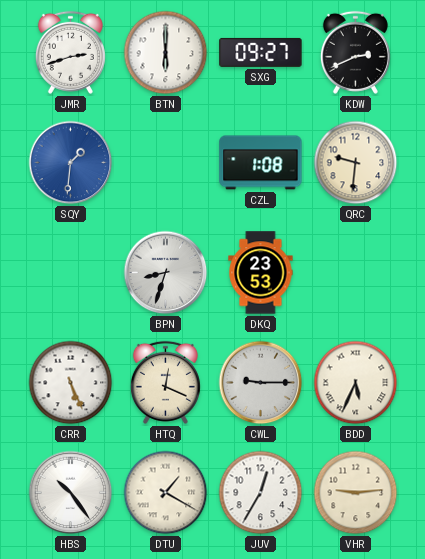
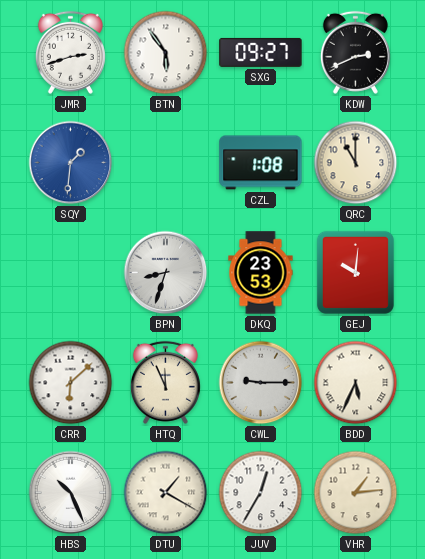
BTN: 6:00 -> 5:54 (166, 53)
QRC: 9:31 -> 11:00 (356, 163)
GEJ: none -> 10:01 (355, 272)
CRR: 5:26 -> 6:08 (71, 383)
HTQ: 12:19 -> 11:56 (165, 382)
HBS: 10:24 -> 10:26 (71, 493)
VHR: 9:14 -> 1:14 (356, 493)
